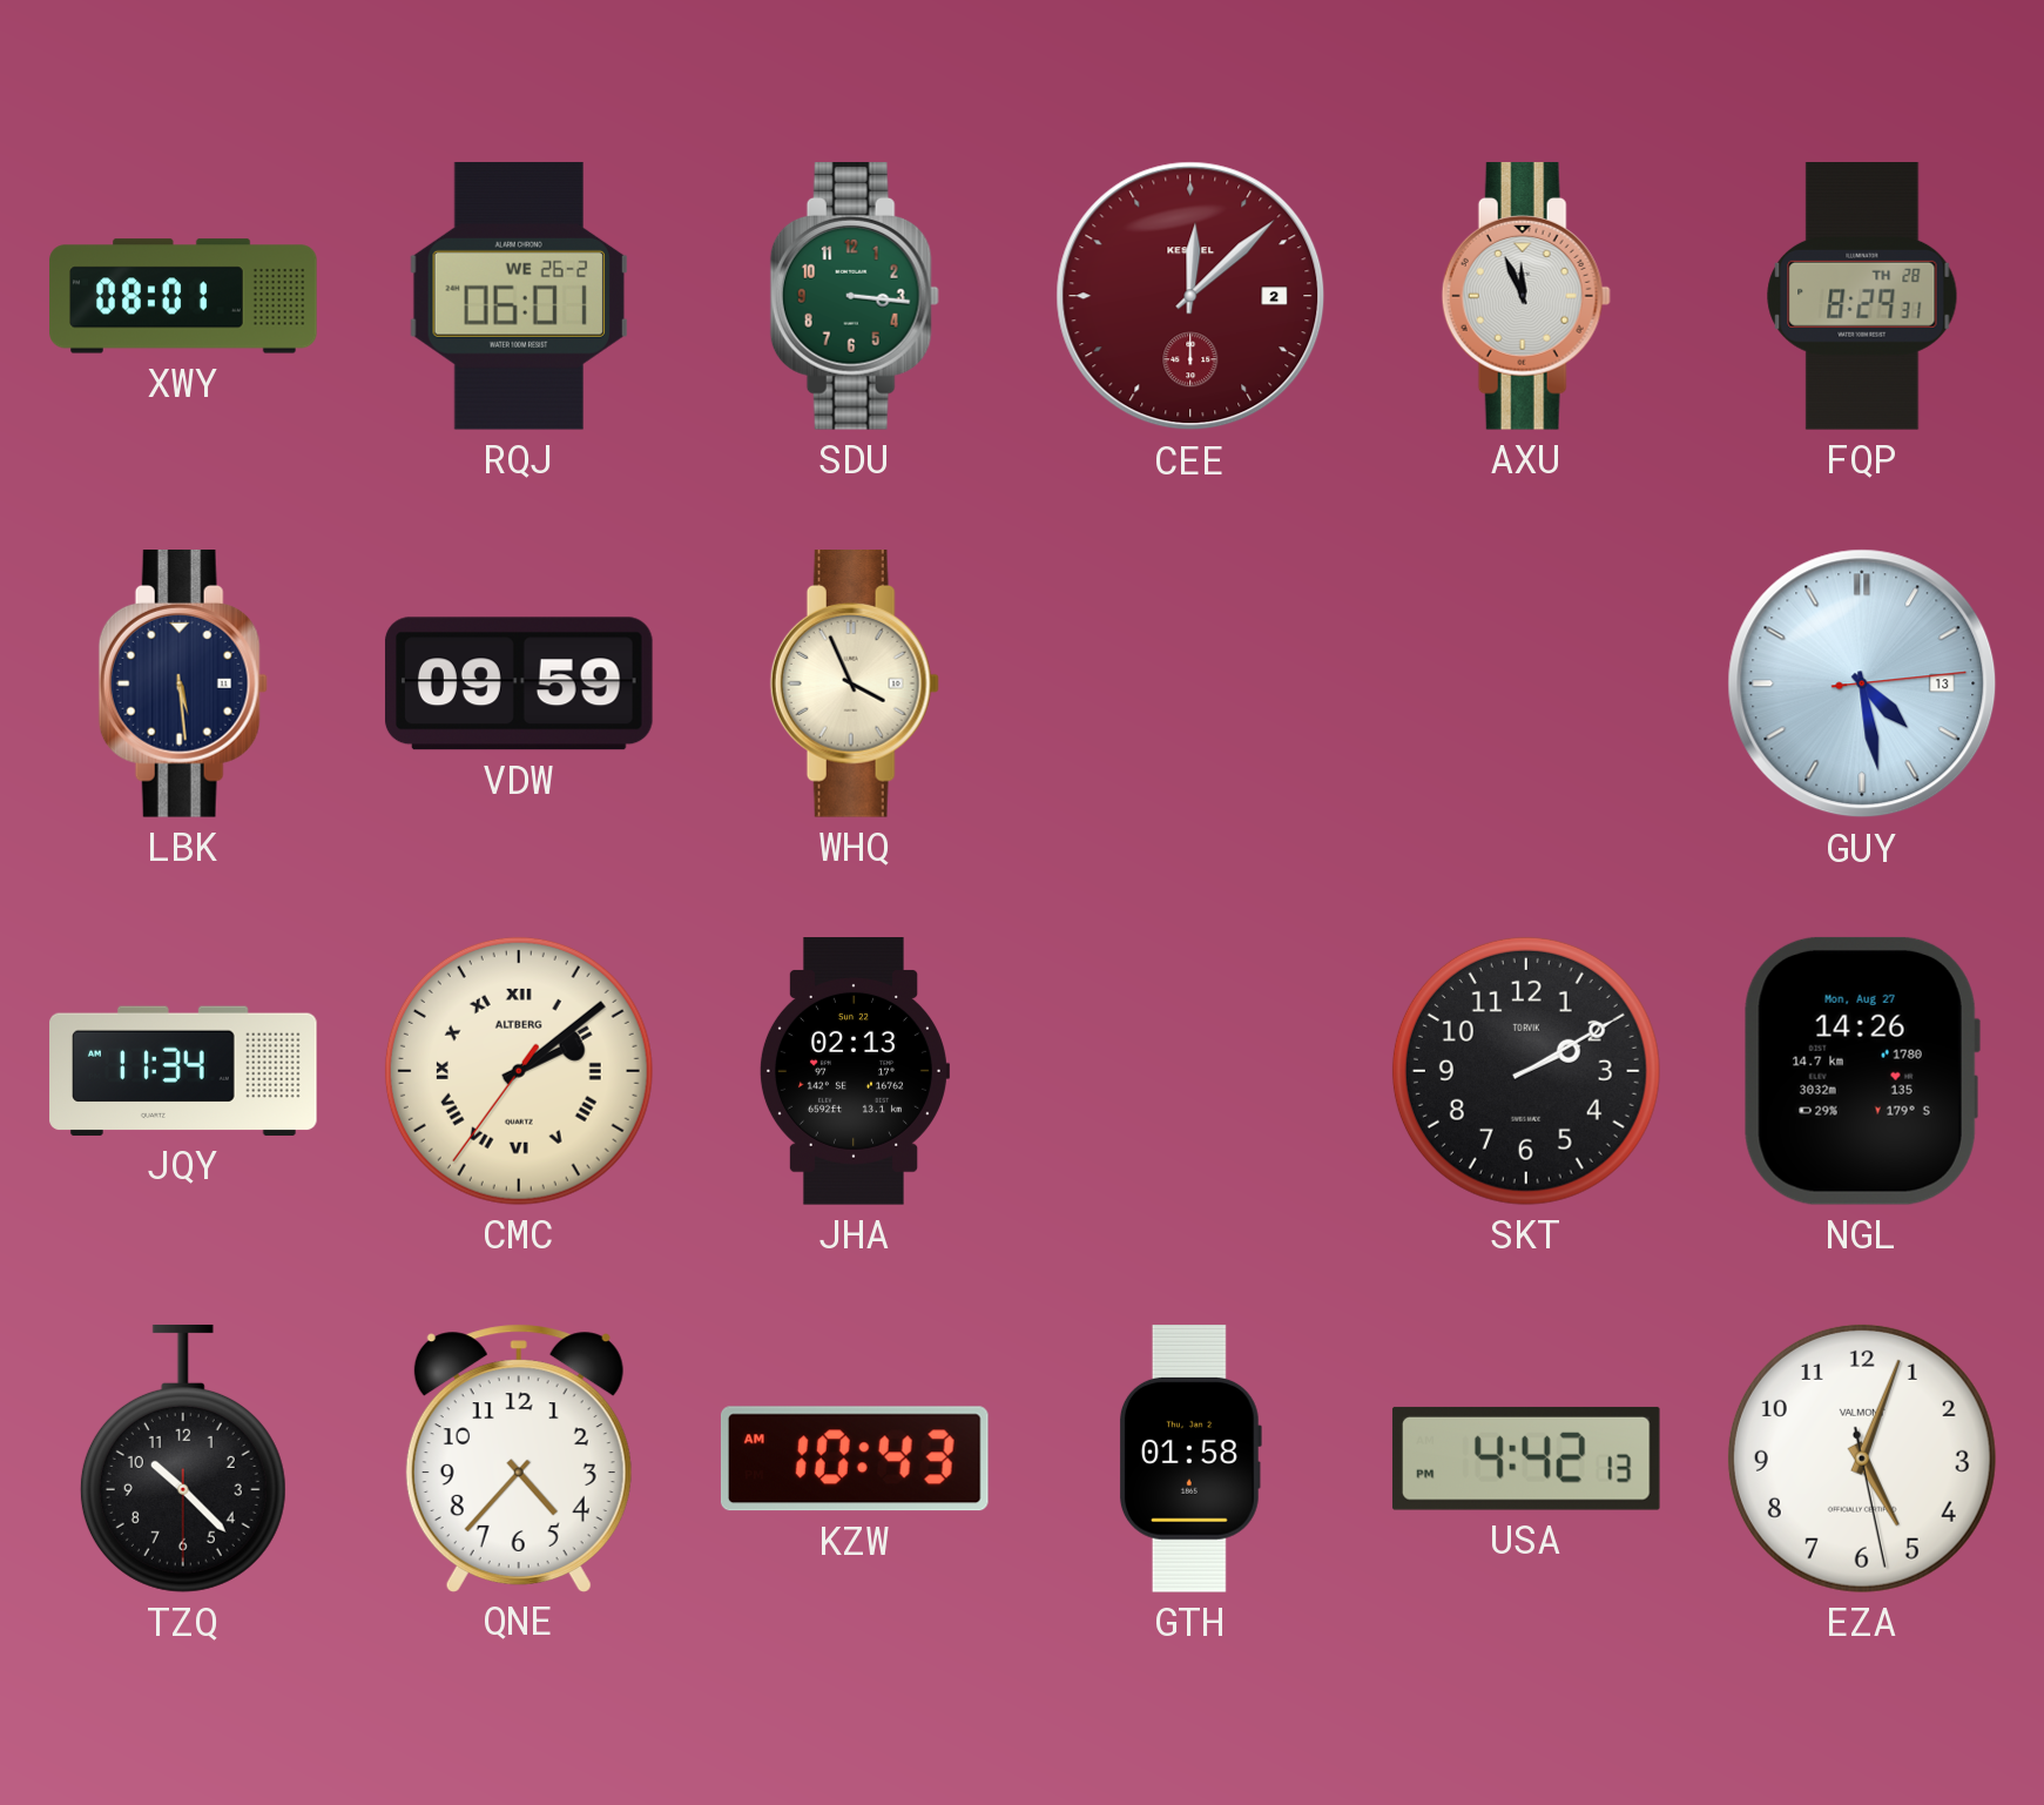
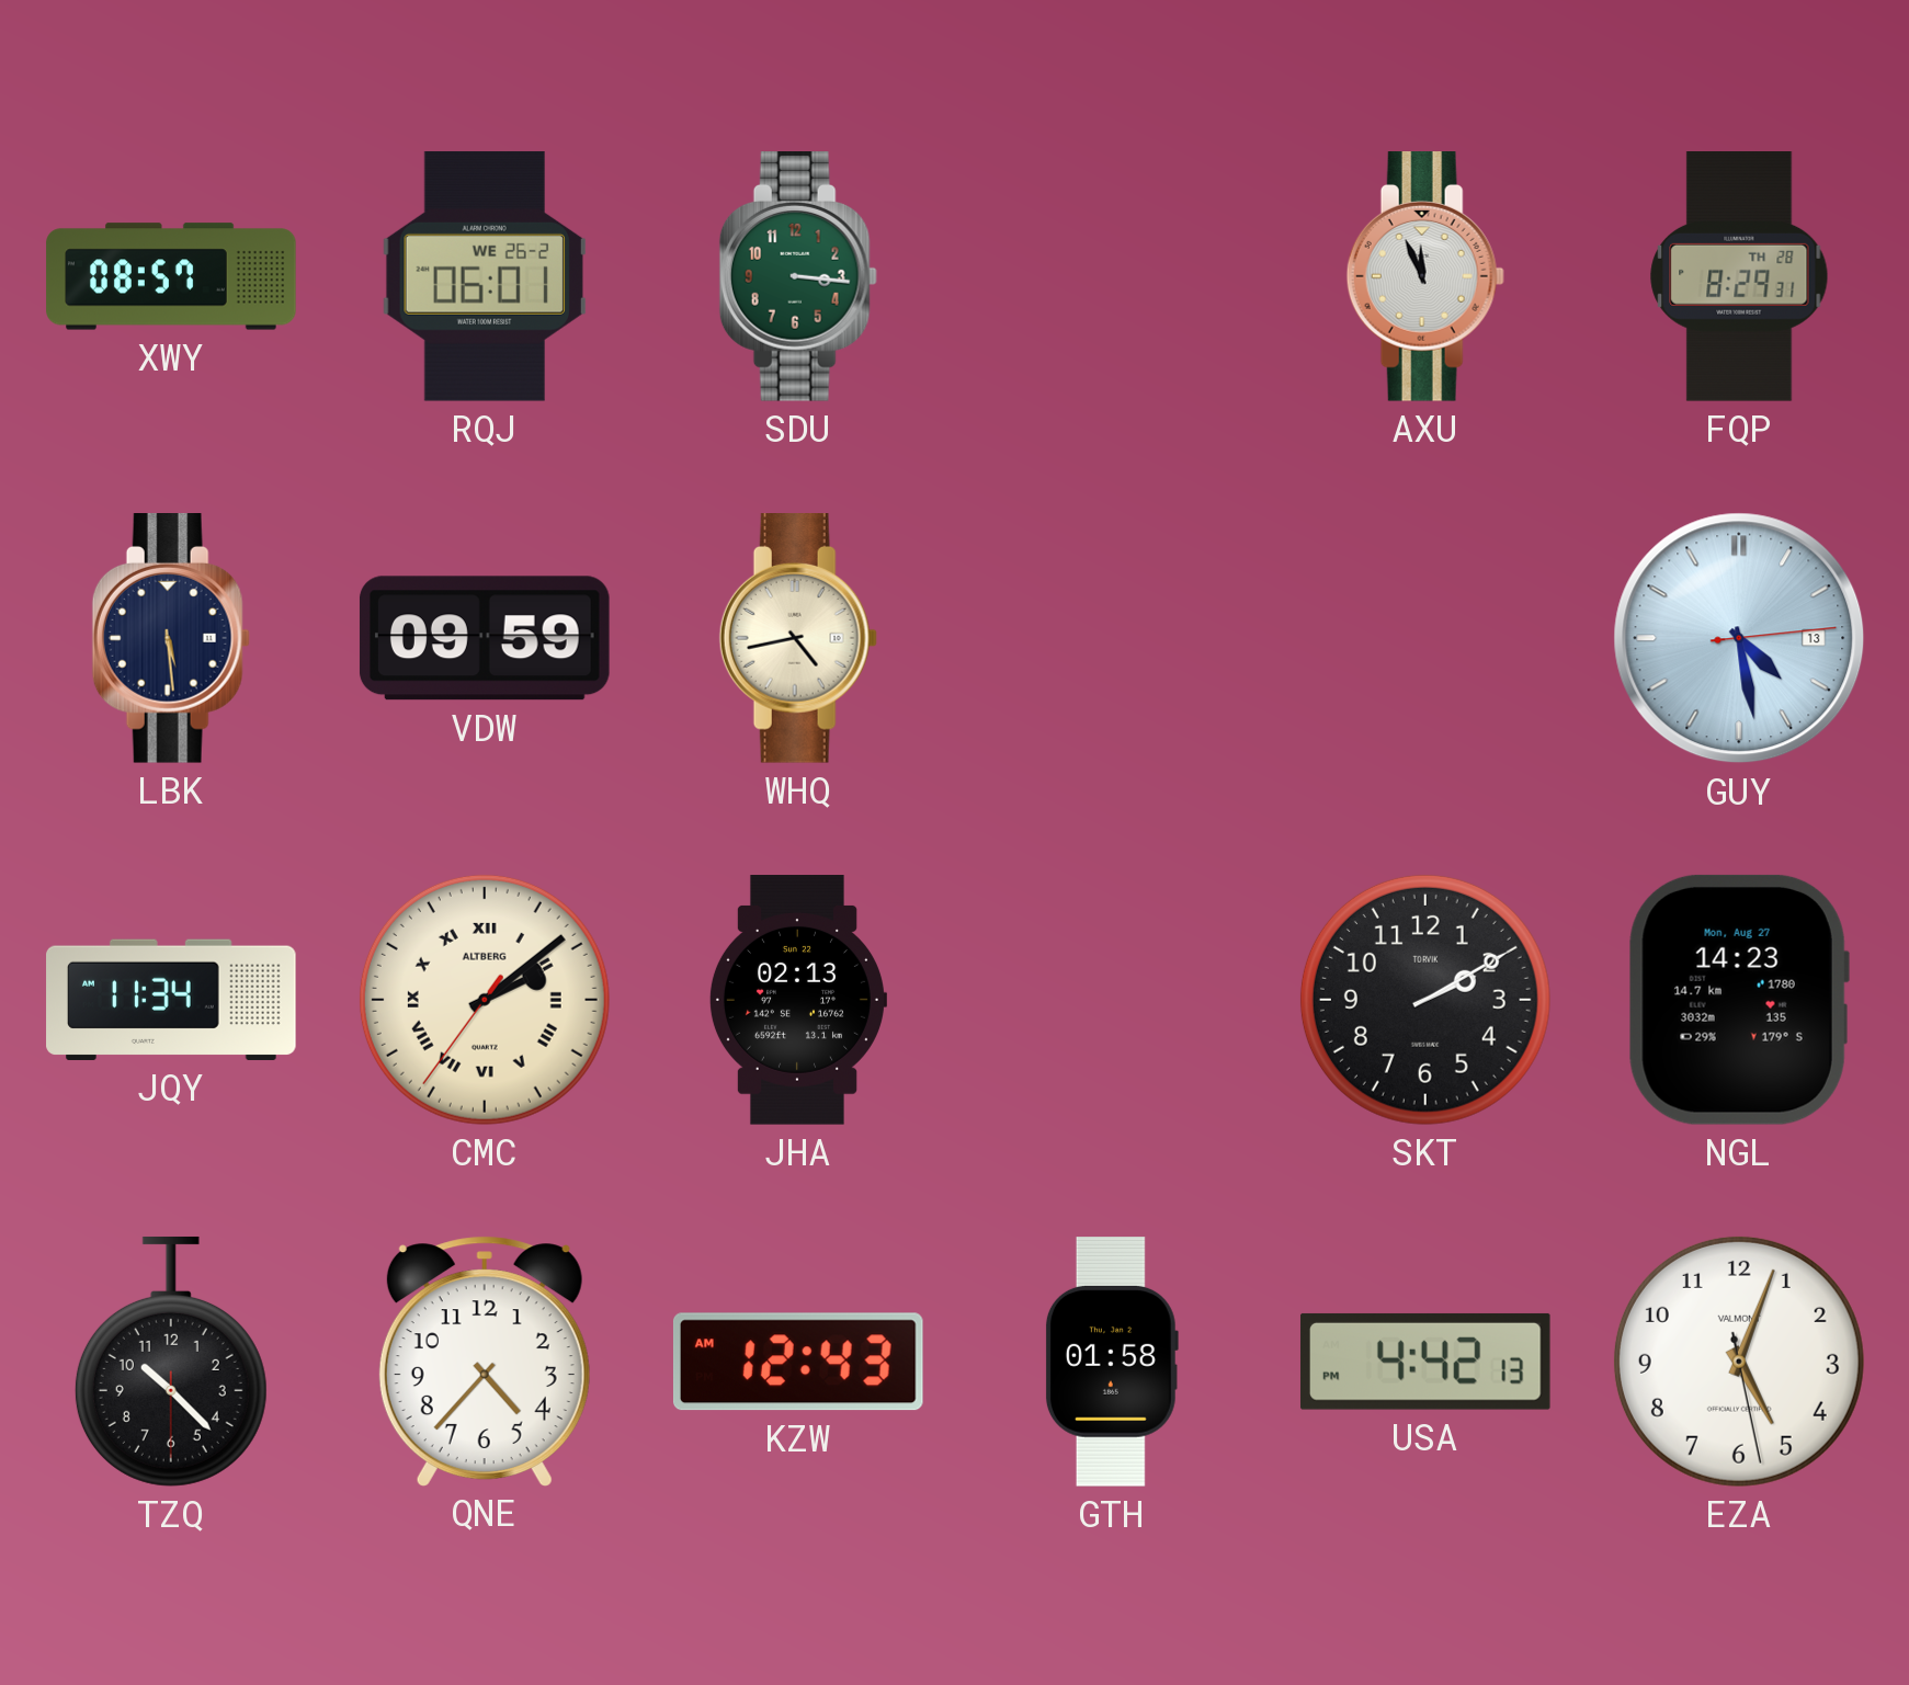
XWY: 08:01 -> 08:57 (171, 276)
CEE: 12:08 -> none (1190, 296)
WHQ: 3:56 -> 4:43 (798, 639)
NGL: 14:26 -> 14:23 (1739, 1000)
KZW: 10:43 -> 12:43 (798, 1362)
